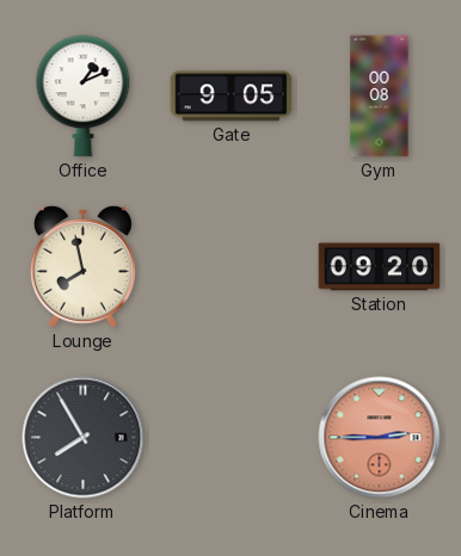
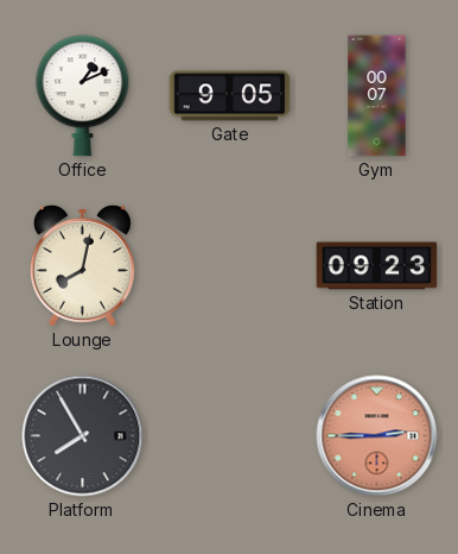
Gym: 00:08 -> 00:07 (377, 96)
Lounge: 7:58 -> 8:02 (82, 265)
Station: 09:20 -> 09:23 (377, 266)
